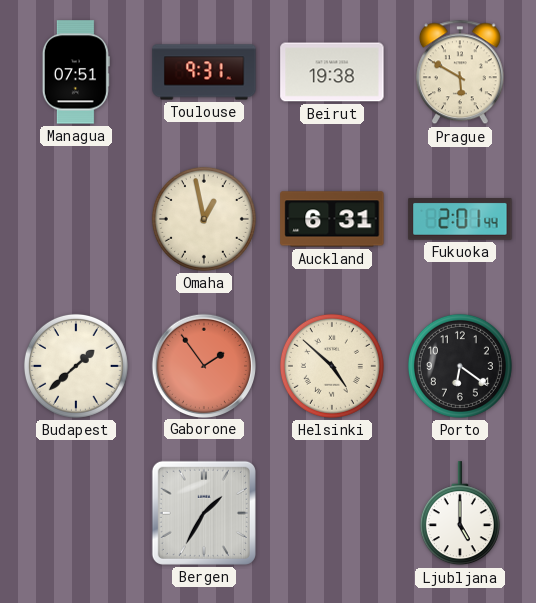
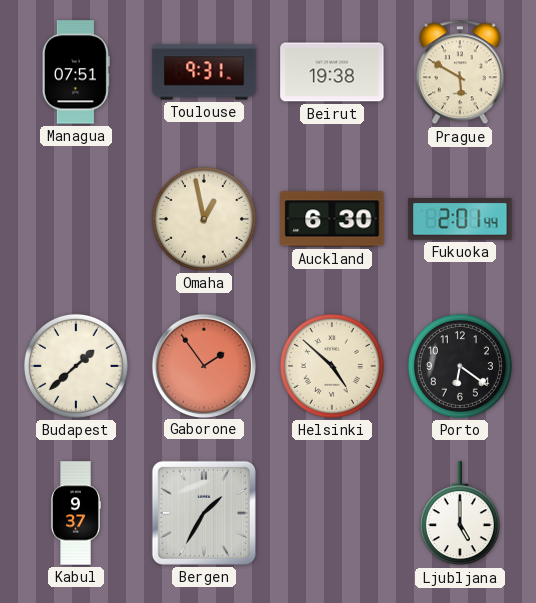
Auckland: 6:31 -> 6:30 (332, 219)
Kabul: none -> 9:37 (76, 513)
